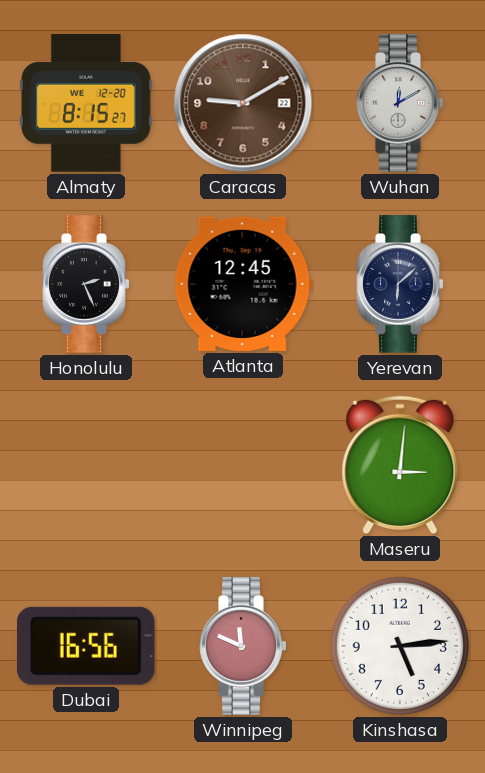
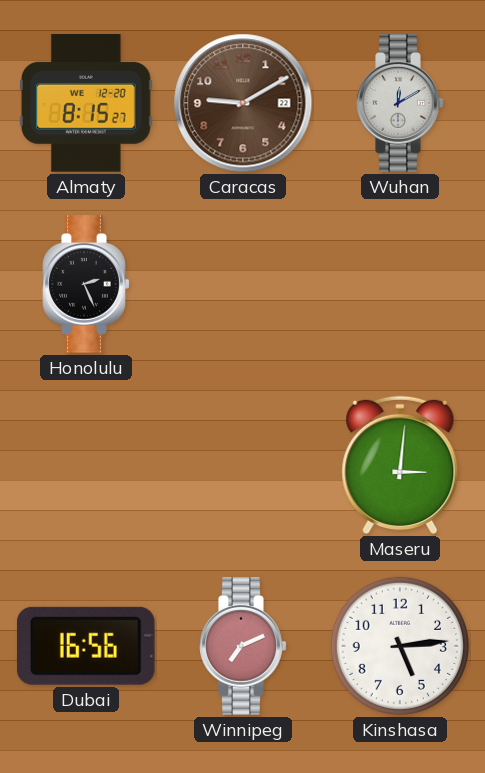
Atlanta: 12:45 -> none (243, 284)
Yerevan: 6:08 -> none (400, 284)
Winnipeg: 11:49 -> 7:11 (243, 646)
